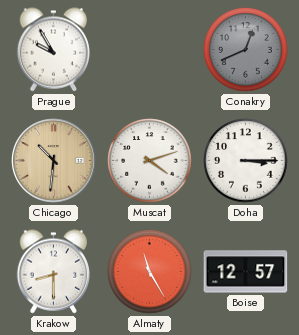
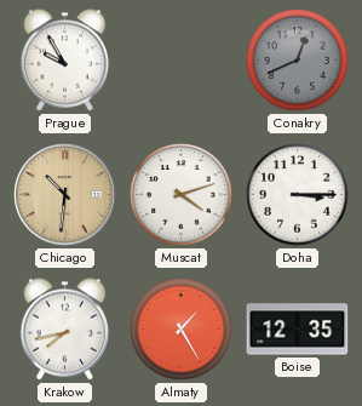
Krakow: 8:30 -> 7:43 (65, 330)
Almaty: 11:25 -> 1:25 (182, 330)
Boise: 12:57 -> 12:35 (298, 330)
